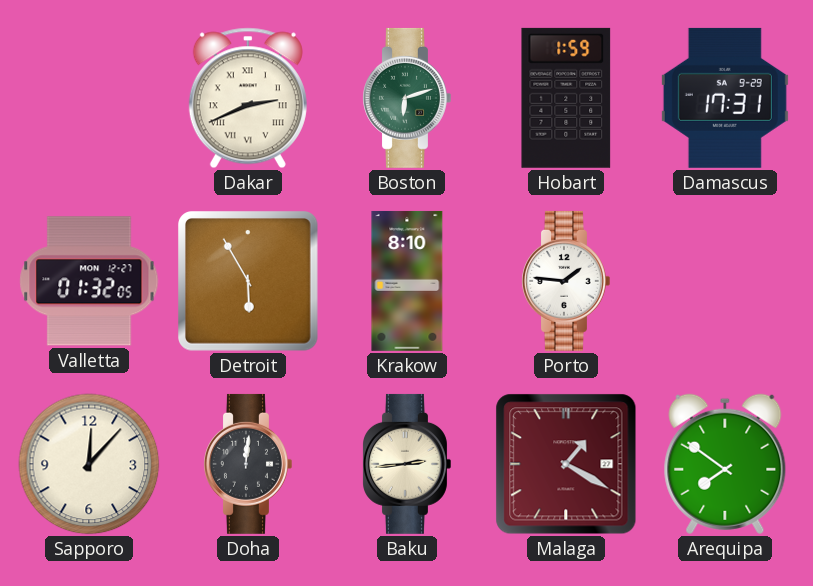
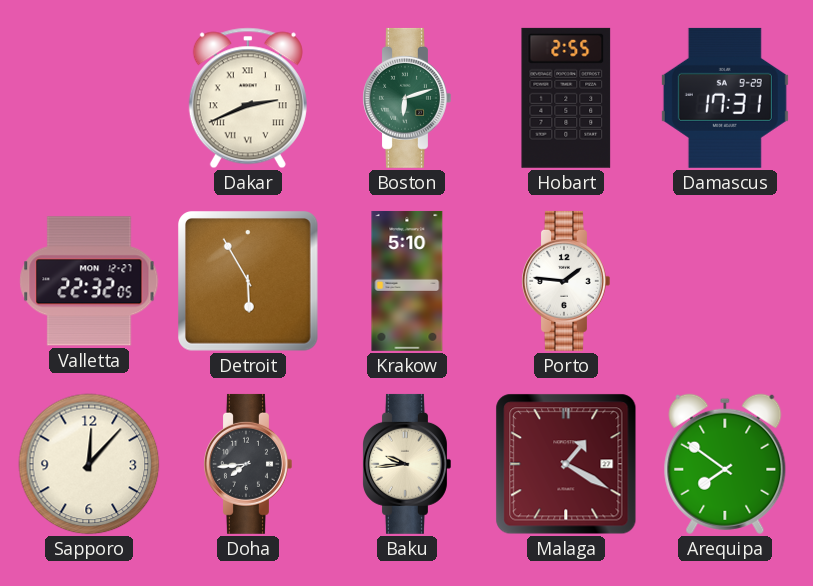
Hobart: 1:59 -> 2:55 (566, 98)
Valletta: 01:32 -> 22:32 (89, 281)
Krakow: 8:10 -> 5:10 (407, 281)
Doha: 12:01 -> 7:44 (248, 464)
Baku: 2:44 -> 9:44 (407, 464)
